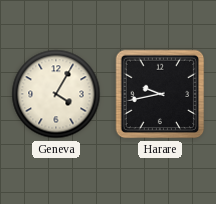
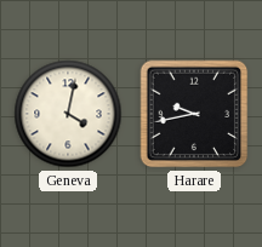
Geneva: 4:05 -> 4:02 (68, 114)
